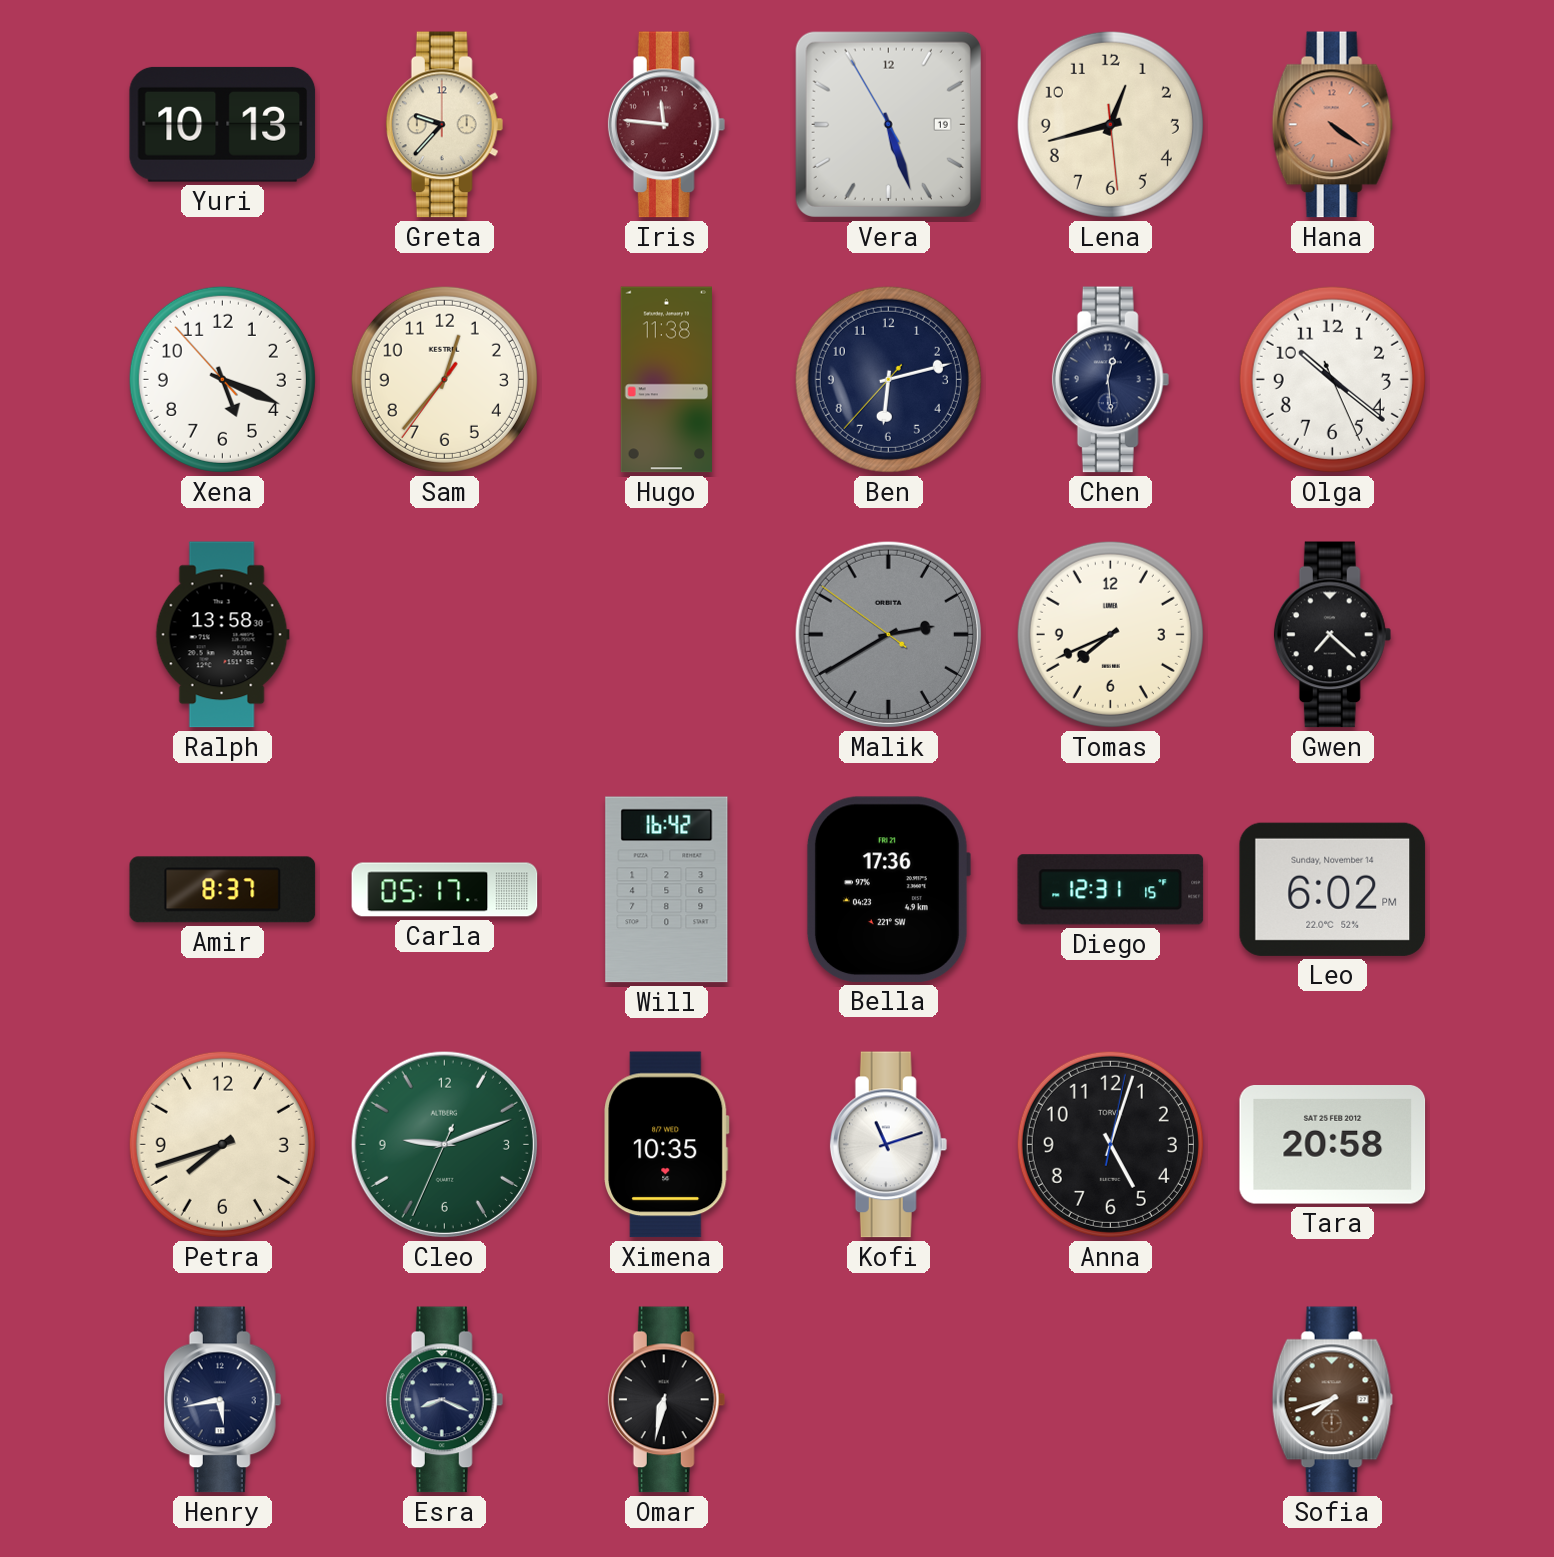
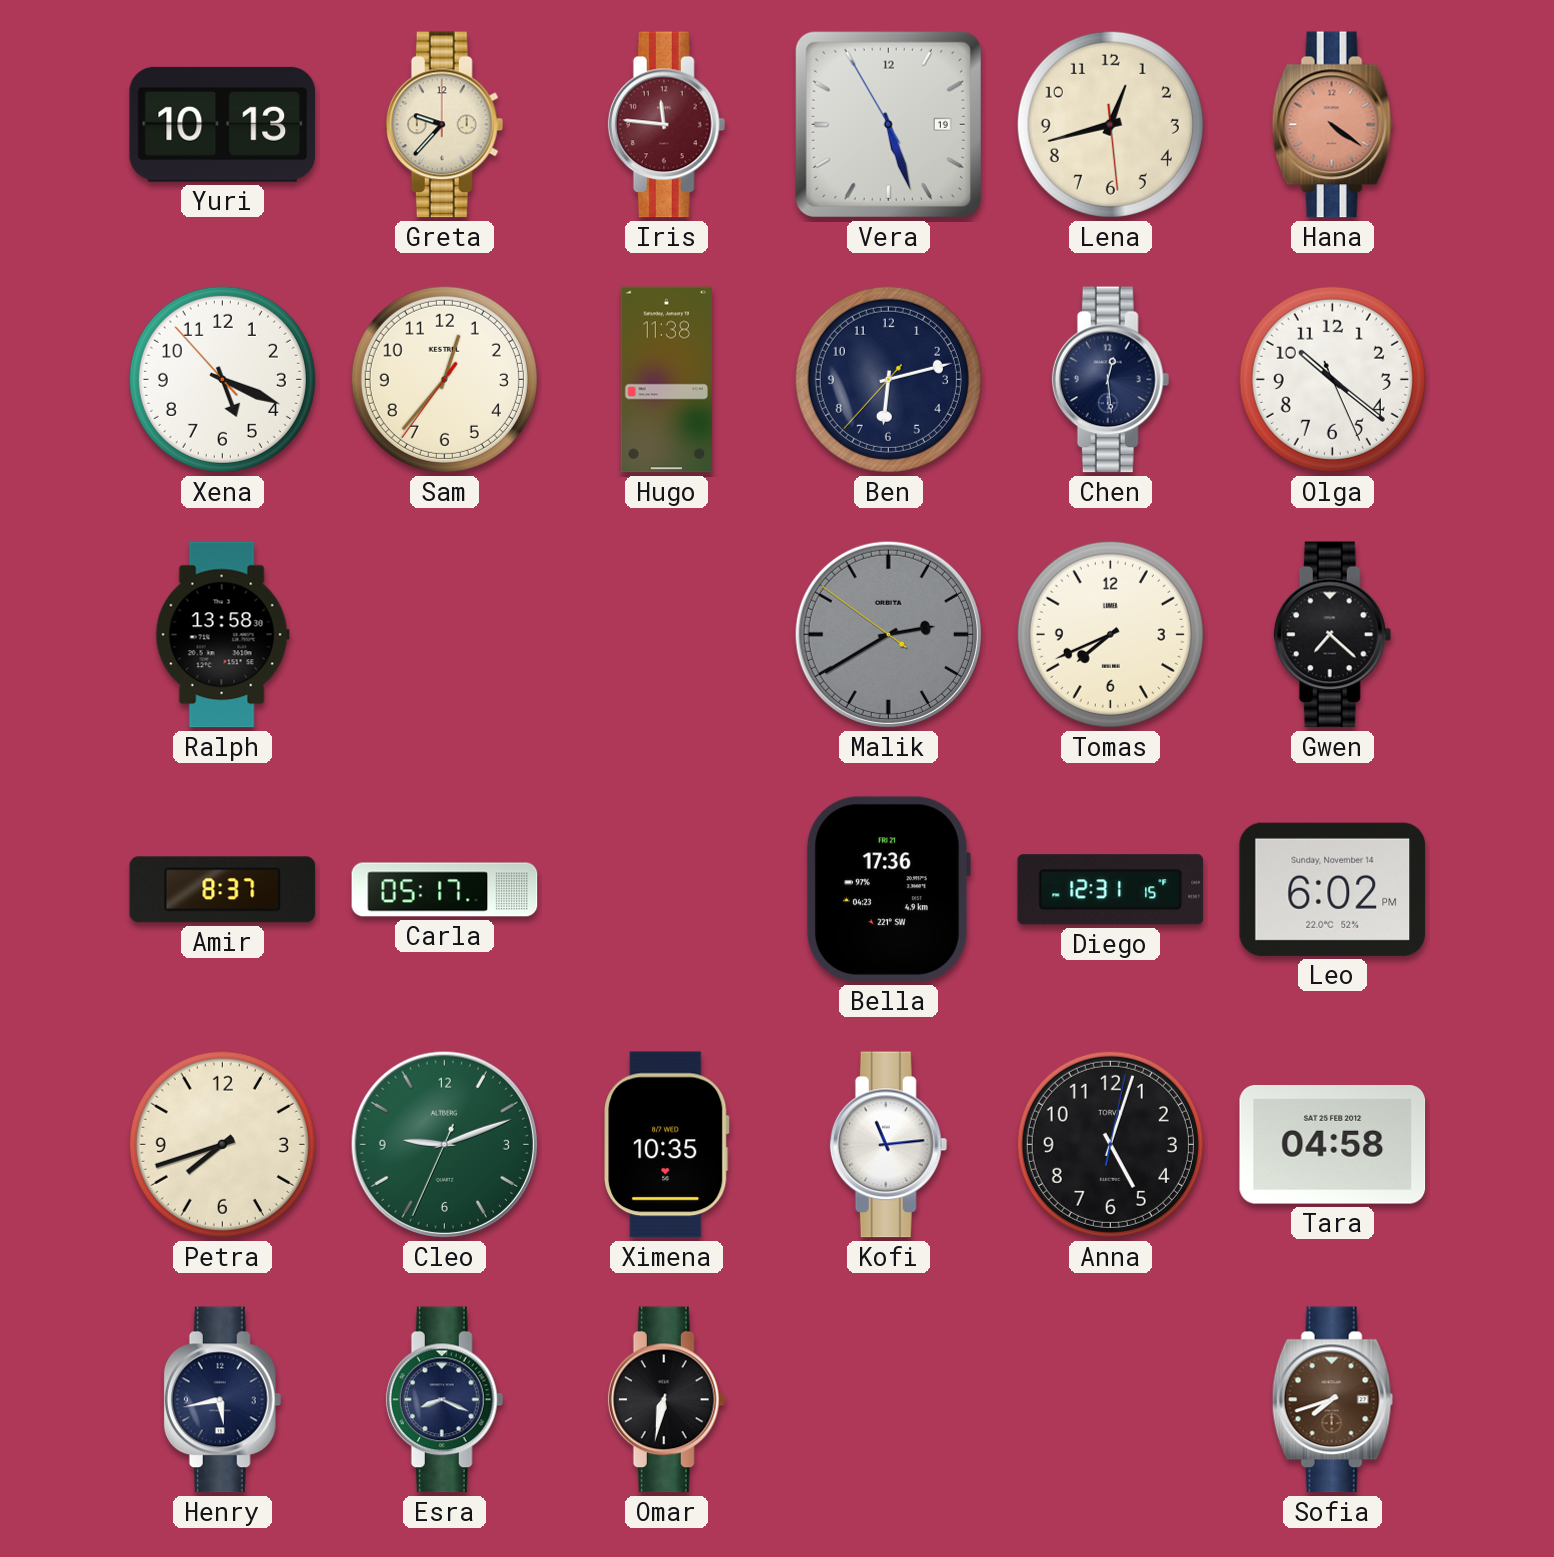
Will: 16:42 -> none (667, 890)
Kofi: 11:12 -> 11:14 (889, 1145)
Tara: 20:58 -> 04:58 (1333, 1145)
